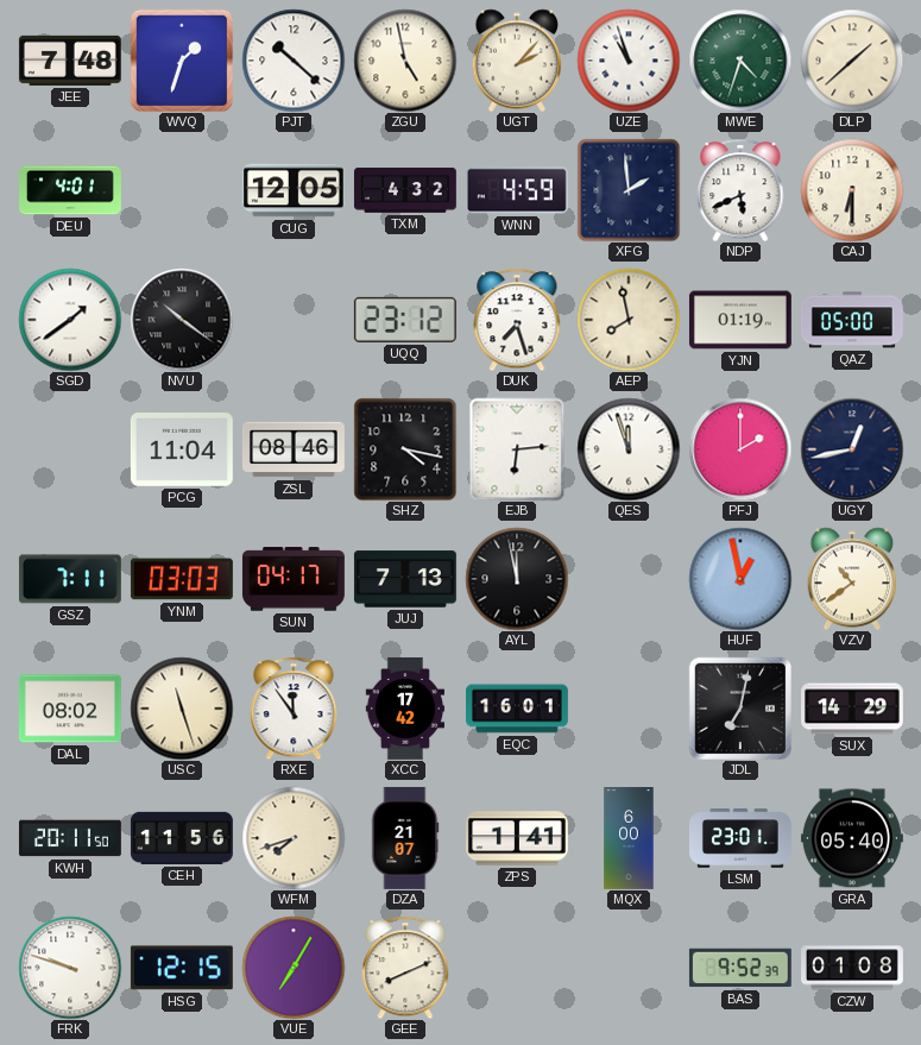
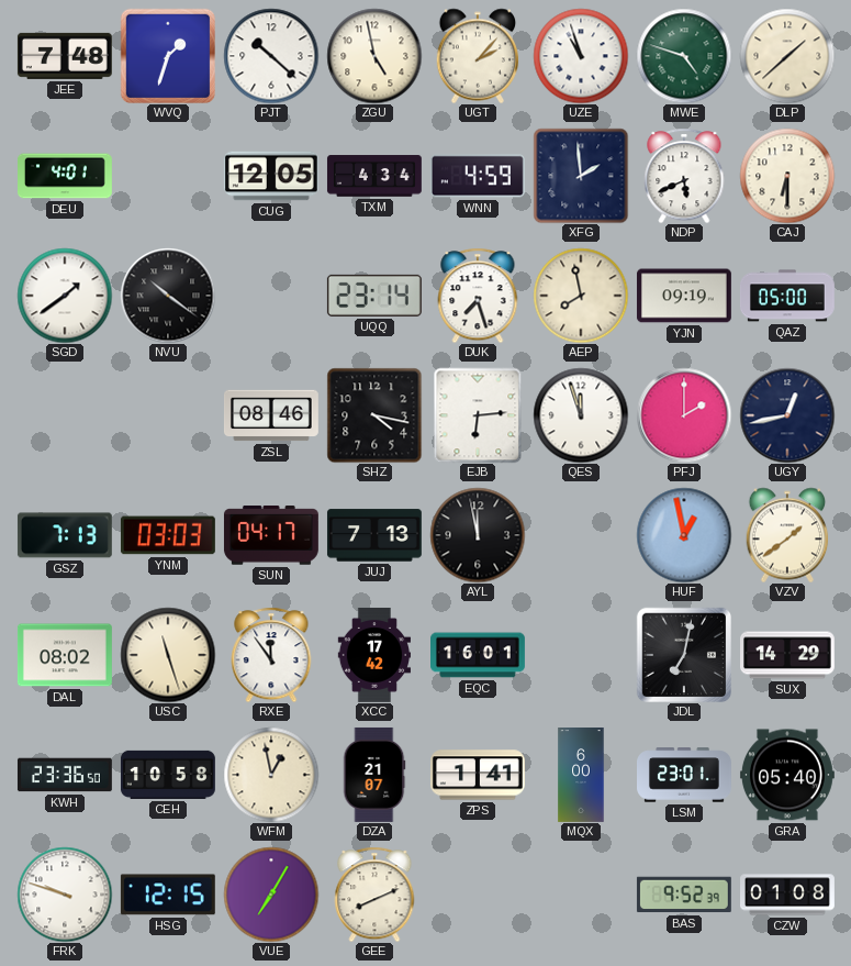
MWE: 4:33 -> 4:48 (684, 56)
TXM: 4:32 -> 4:34 (374, 176)
UQQ: 23:12 -> 23:14 (374, 296)
YJN: 01:19 -> 09:19 (684, 296)
PCG: 11:04 -> none (182, 451)
GSZ: 7:11 -> 7:13 (65, 535)
VZV: 10:39 -> 1:39 (787, 535)
KWH: 20:11 -> 23:36 (65, 775)
CEH: 11:56 -> 10:58 (168, 775)
WFM: 7:42 -> 12:58 (271, 775)
